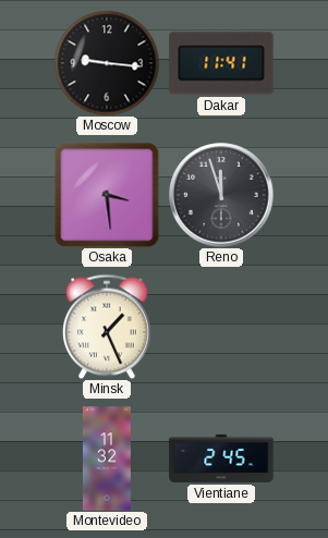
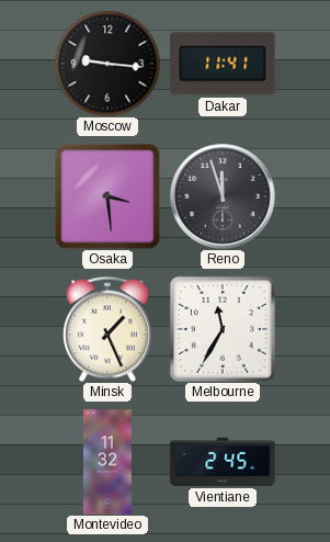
Melbourne: none -> 11:35 (223, 329)
